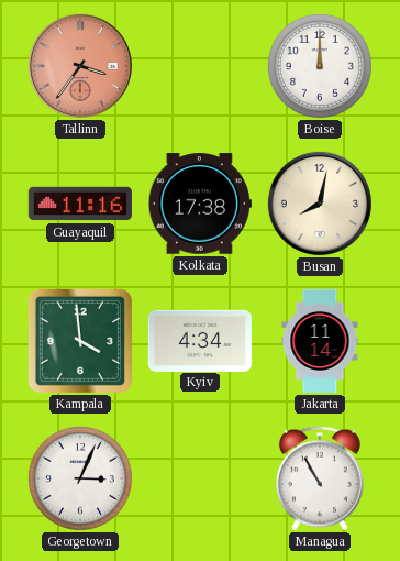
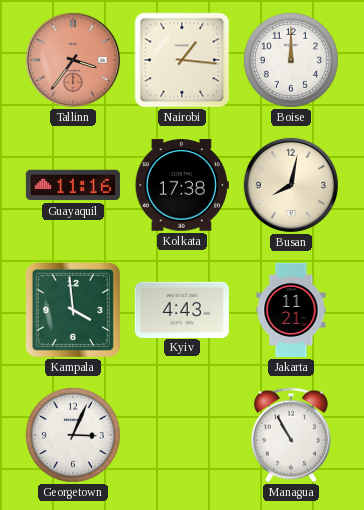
Nairobi: none -> 1:16 (182, 60)
Kyiv: 4:34 -> 4:43 (182, 309)
Jakarta: 11:14 -> 11:21 (291, 310)
